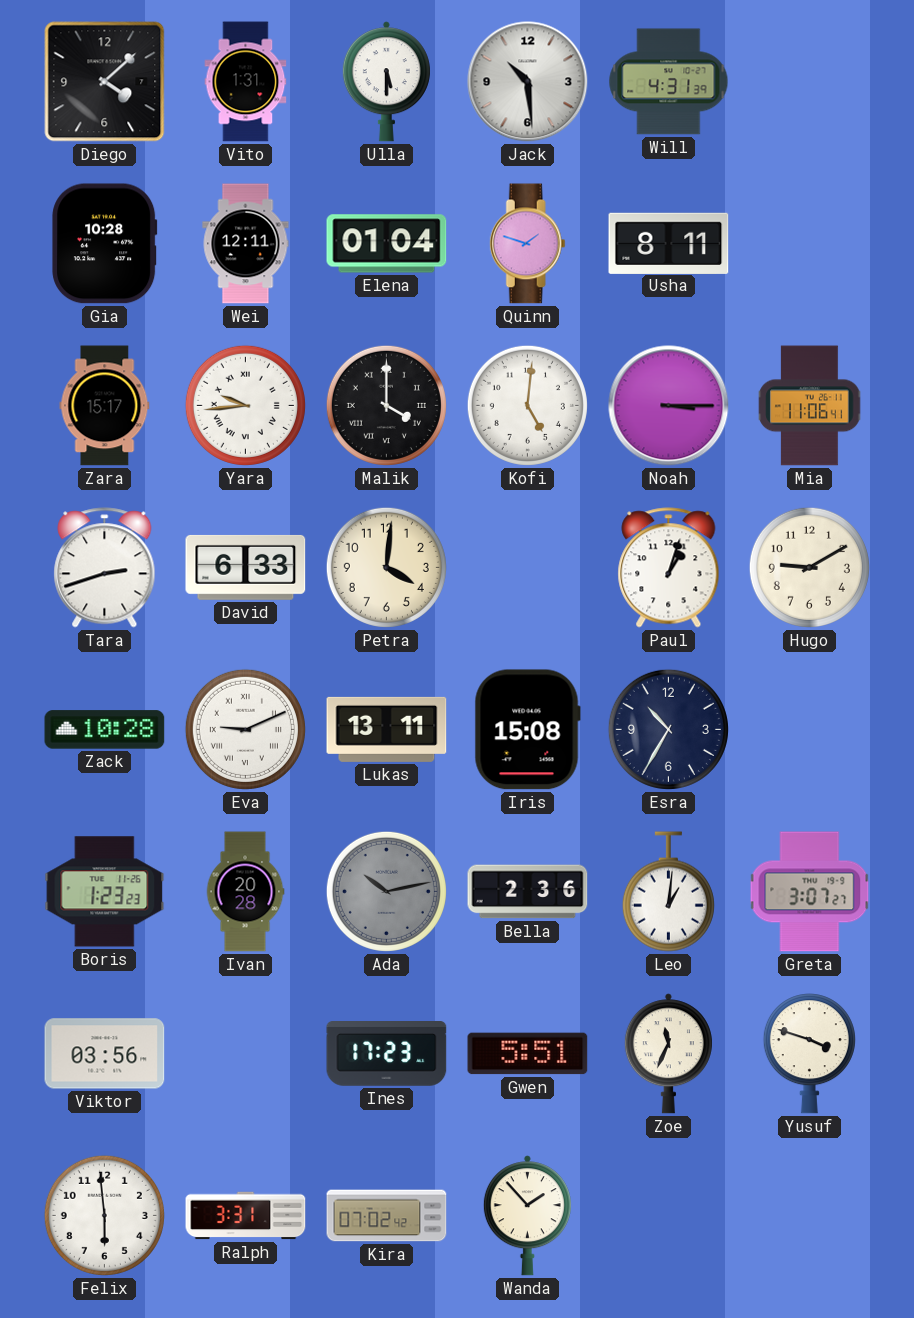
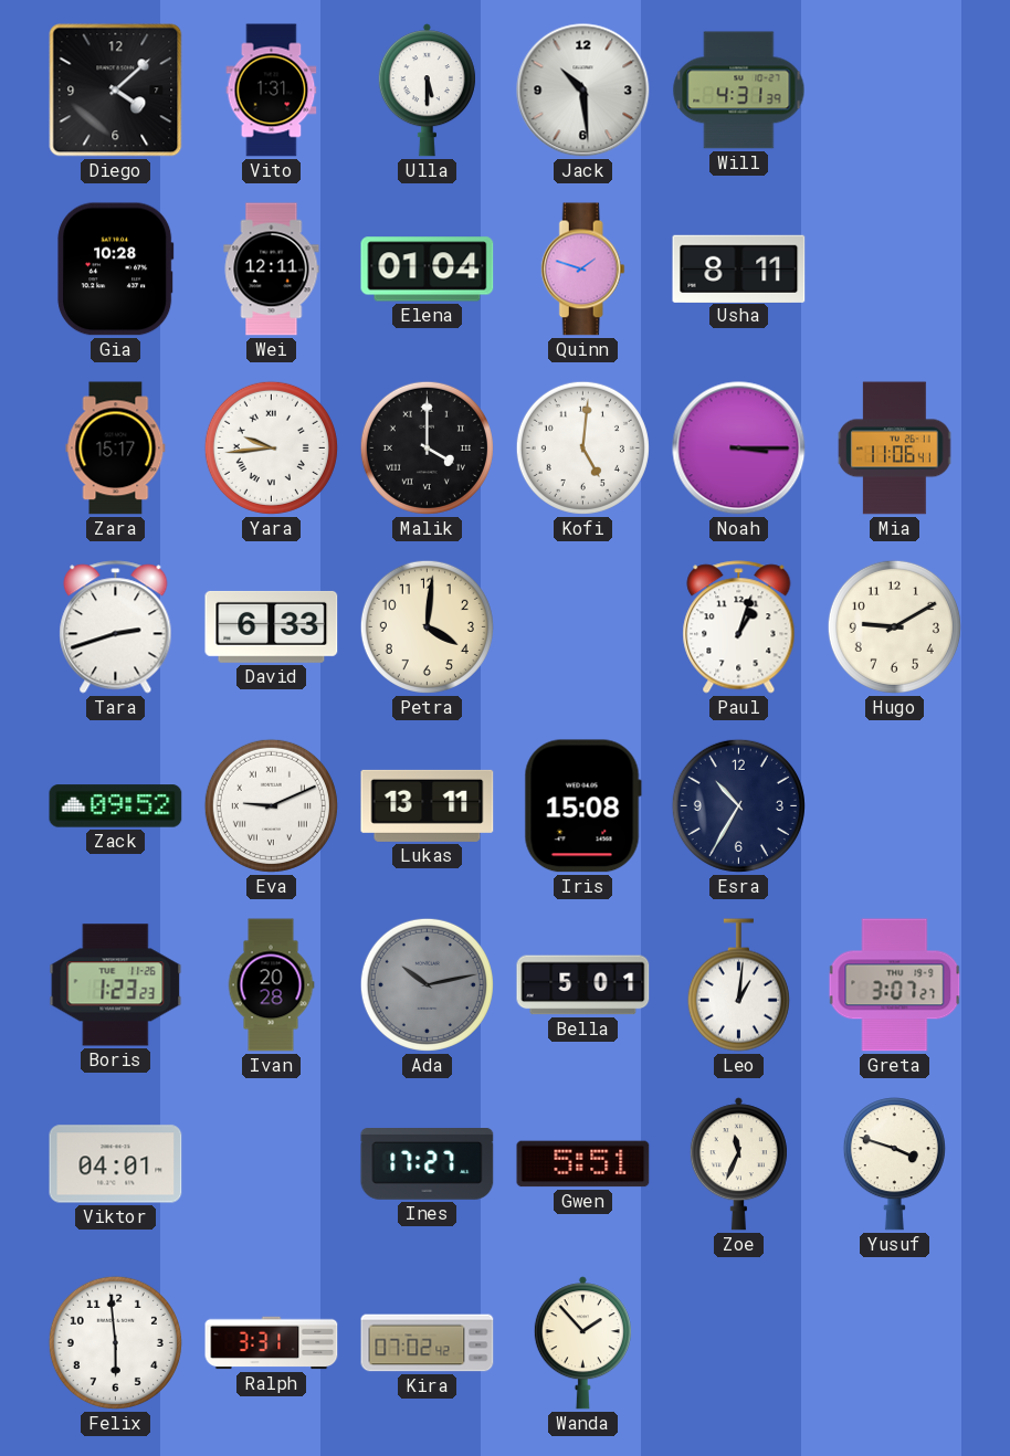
Zack: 10:28 -> 09:52 (116, 806)
Bella: 2:36 -> 5:01 (583, 985)
Viktor: 03:56 -> 04:01 (116, 1164)
Ines: 17:23 -> 17:27 (428, 1164)
